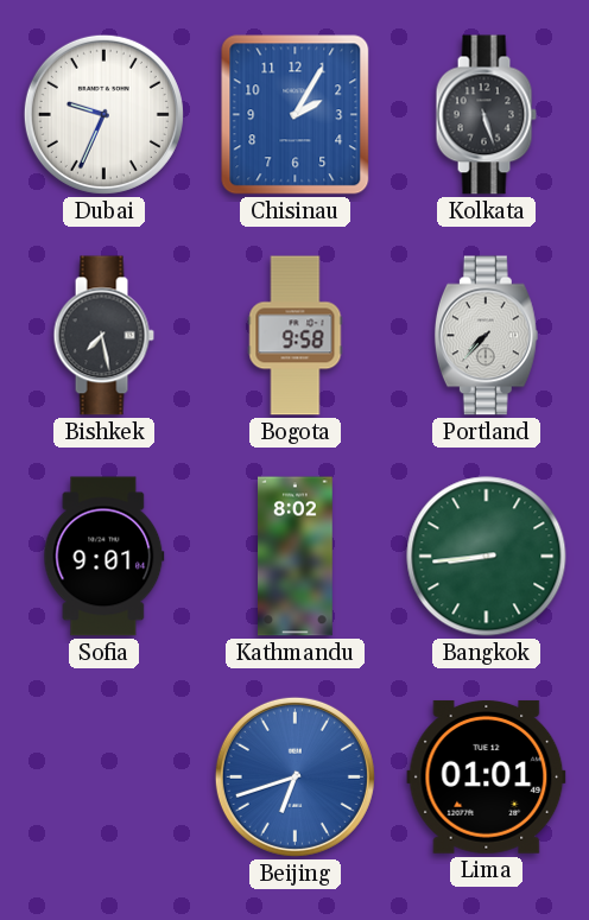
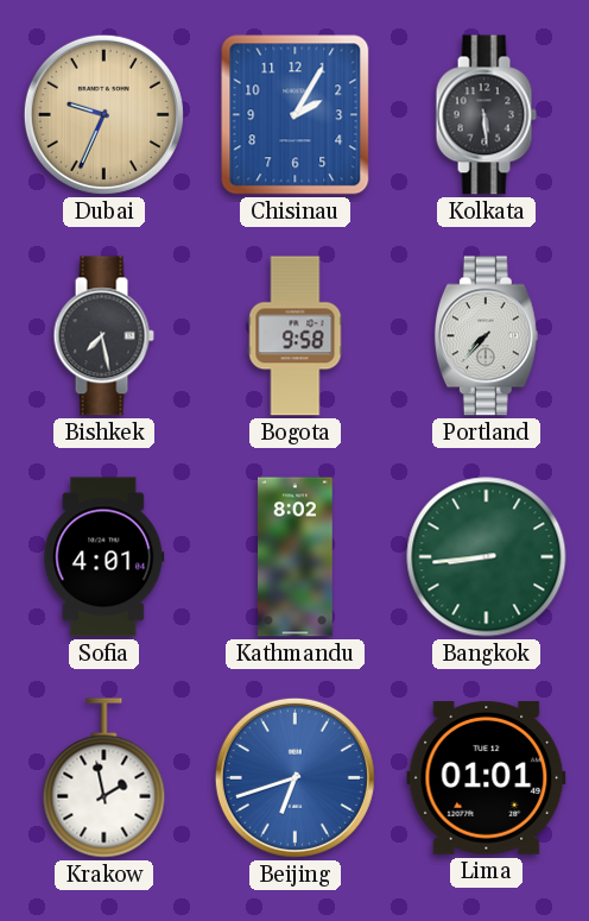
Dubai dial: white -> champagne (103, 114)
Kolkata: 5:27 -> 5:29 (486, 115)
Sofia: 9:01 -> 4:01 (104, 557)
Krakow: none -> 1:58 (104, 778)
